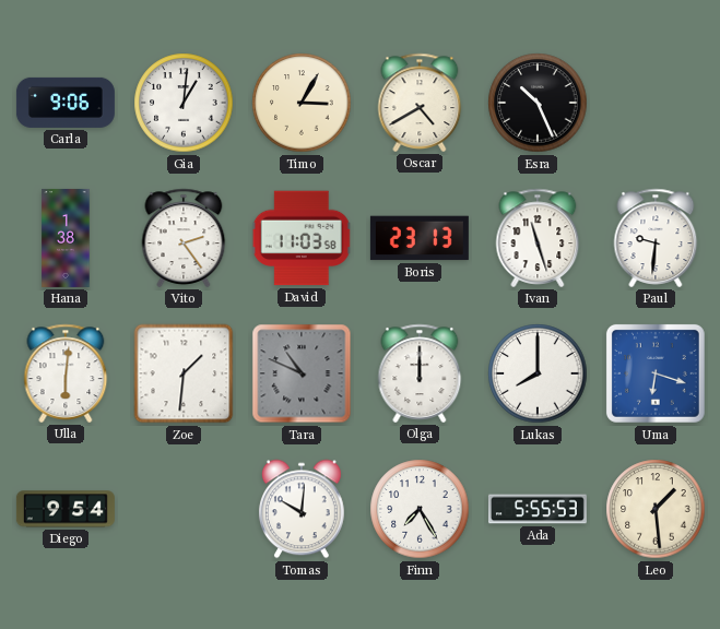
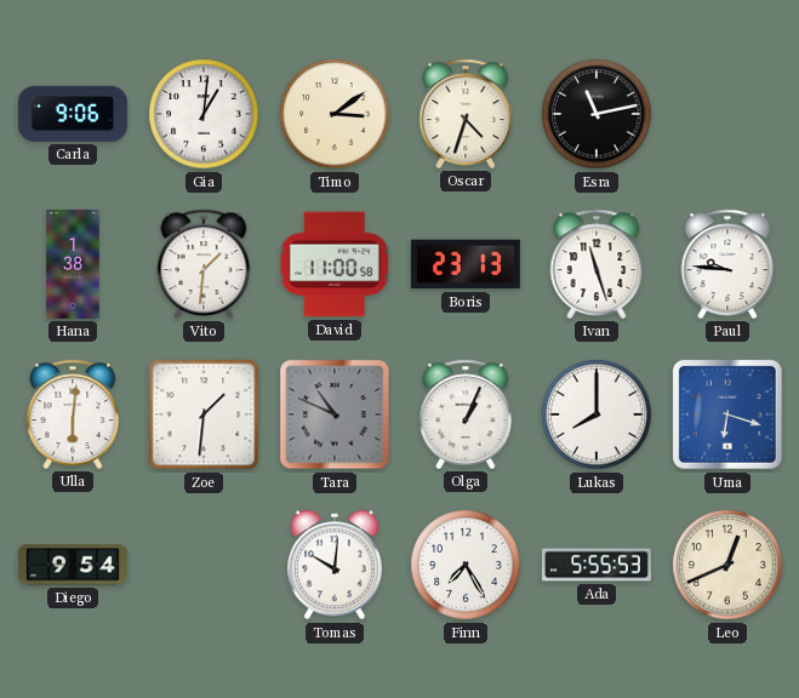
Timo: 3:05 -> 3:09 (335, 114)
Oscar: 4:40 -> 4:33 (466, 114)
Esra: 10:26 -> 11:13 (597, 114)
Vito: 2:24 -> 1:31 (204, 264)
David: 11:03 -> 11:00 (335, 264)
Paul: 9:31 -> 9:46 (727, 264)
Olga: 12:00 -> 1:04 (466, 414)
Leo: 1:29 -> 12:41 (727, 565)
